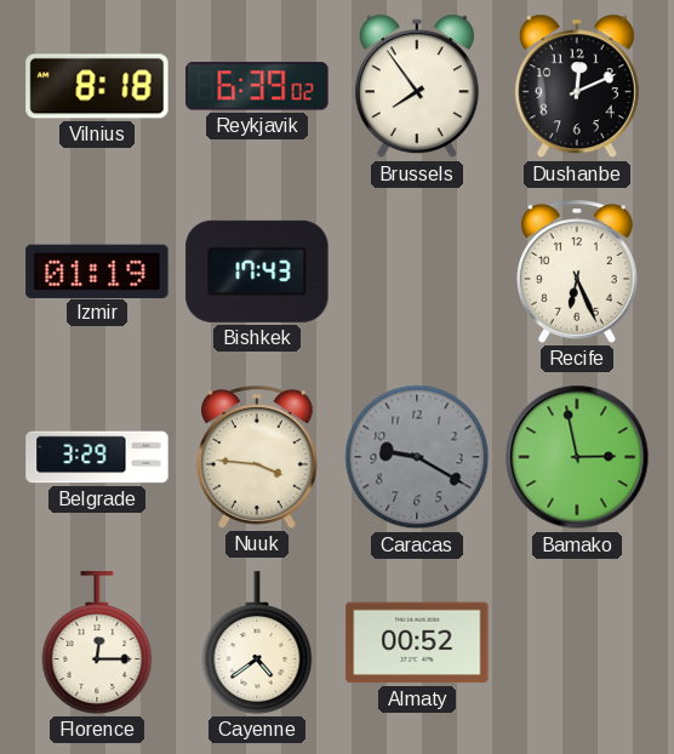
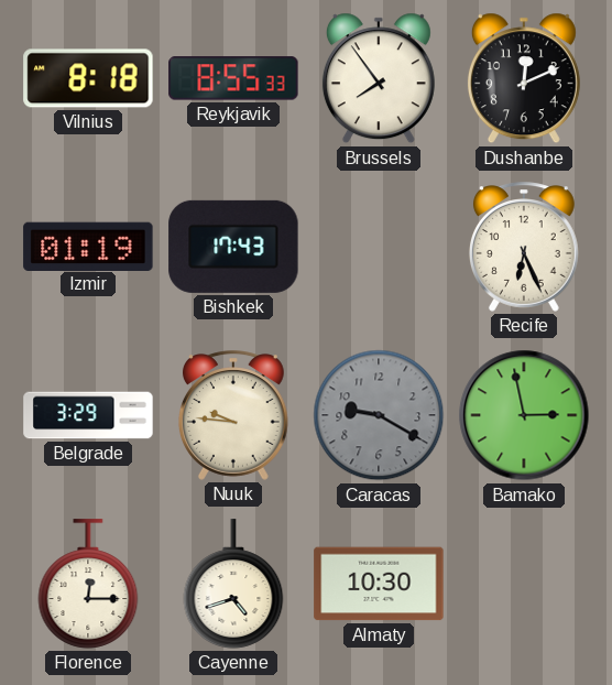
Reykjavik: 6:39 -> 8:55 (233, 78)
Nuuk: 3:46 -> 9:46 (233, 415)
Cayenne: 4:39 -> 4:42 (233, 584)
Almaty: 00:52 -> 10:30 (379, 584)
